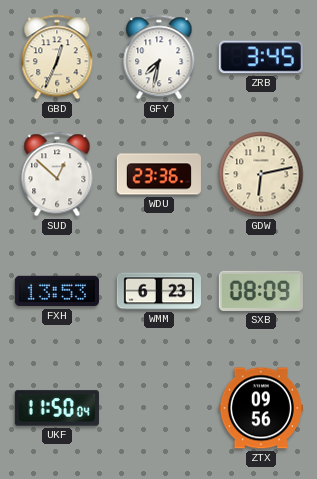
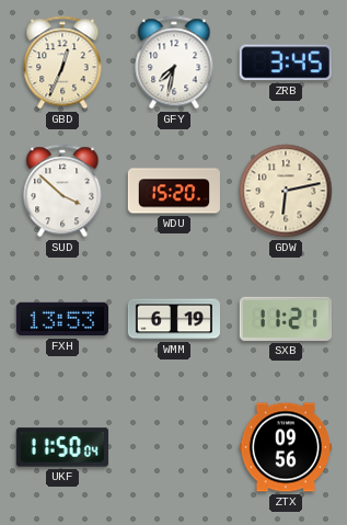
SUD: 12:52 -> 3:52 (62, 191)
WDU: 23:36 -> 15:20 (174, 191)
WMM: 6:23 -> 6:19 (173, 319)
SXB: 08:09 -> 11:21 (286, 319)
